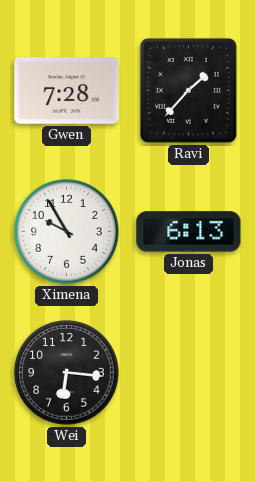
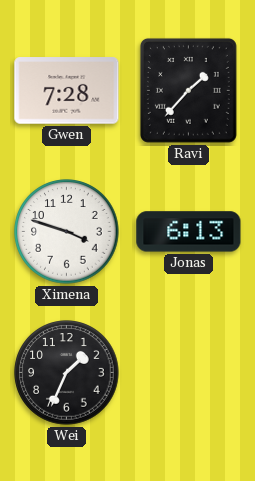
Ximena: 9:55 -> 3:48 (67, 232)
Wei: 6:16 -> 1:34 (67, 373)
